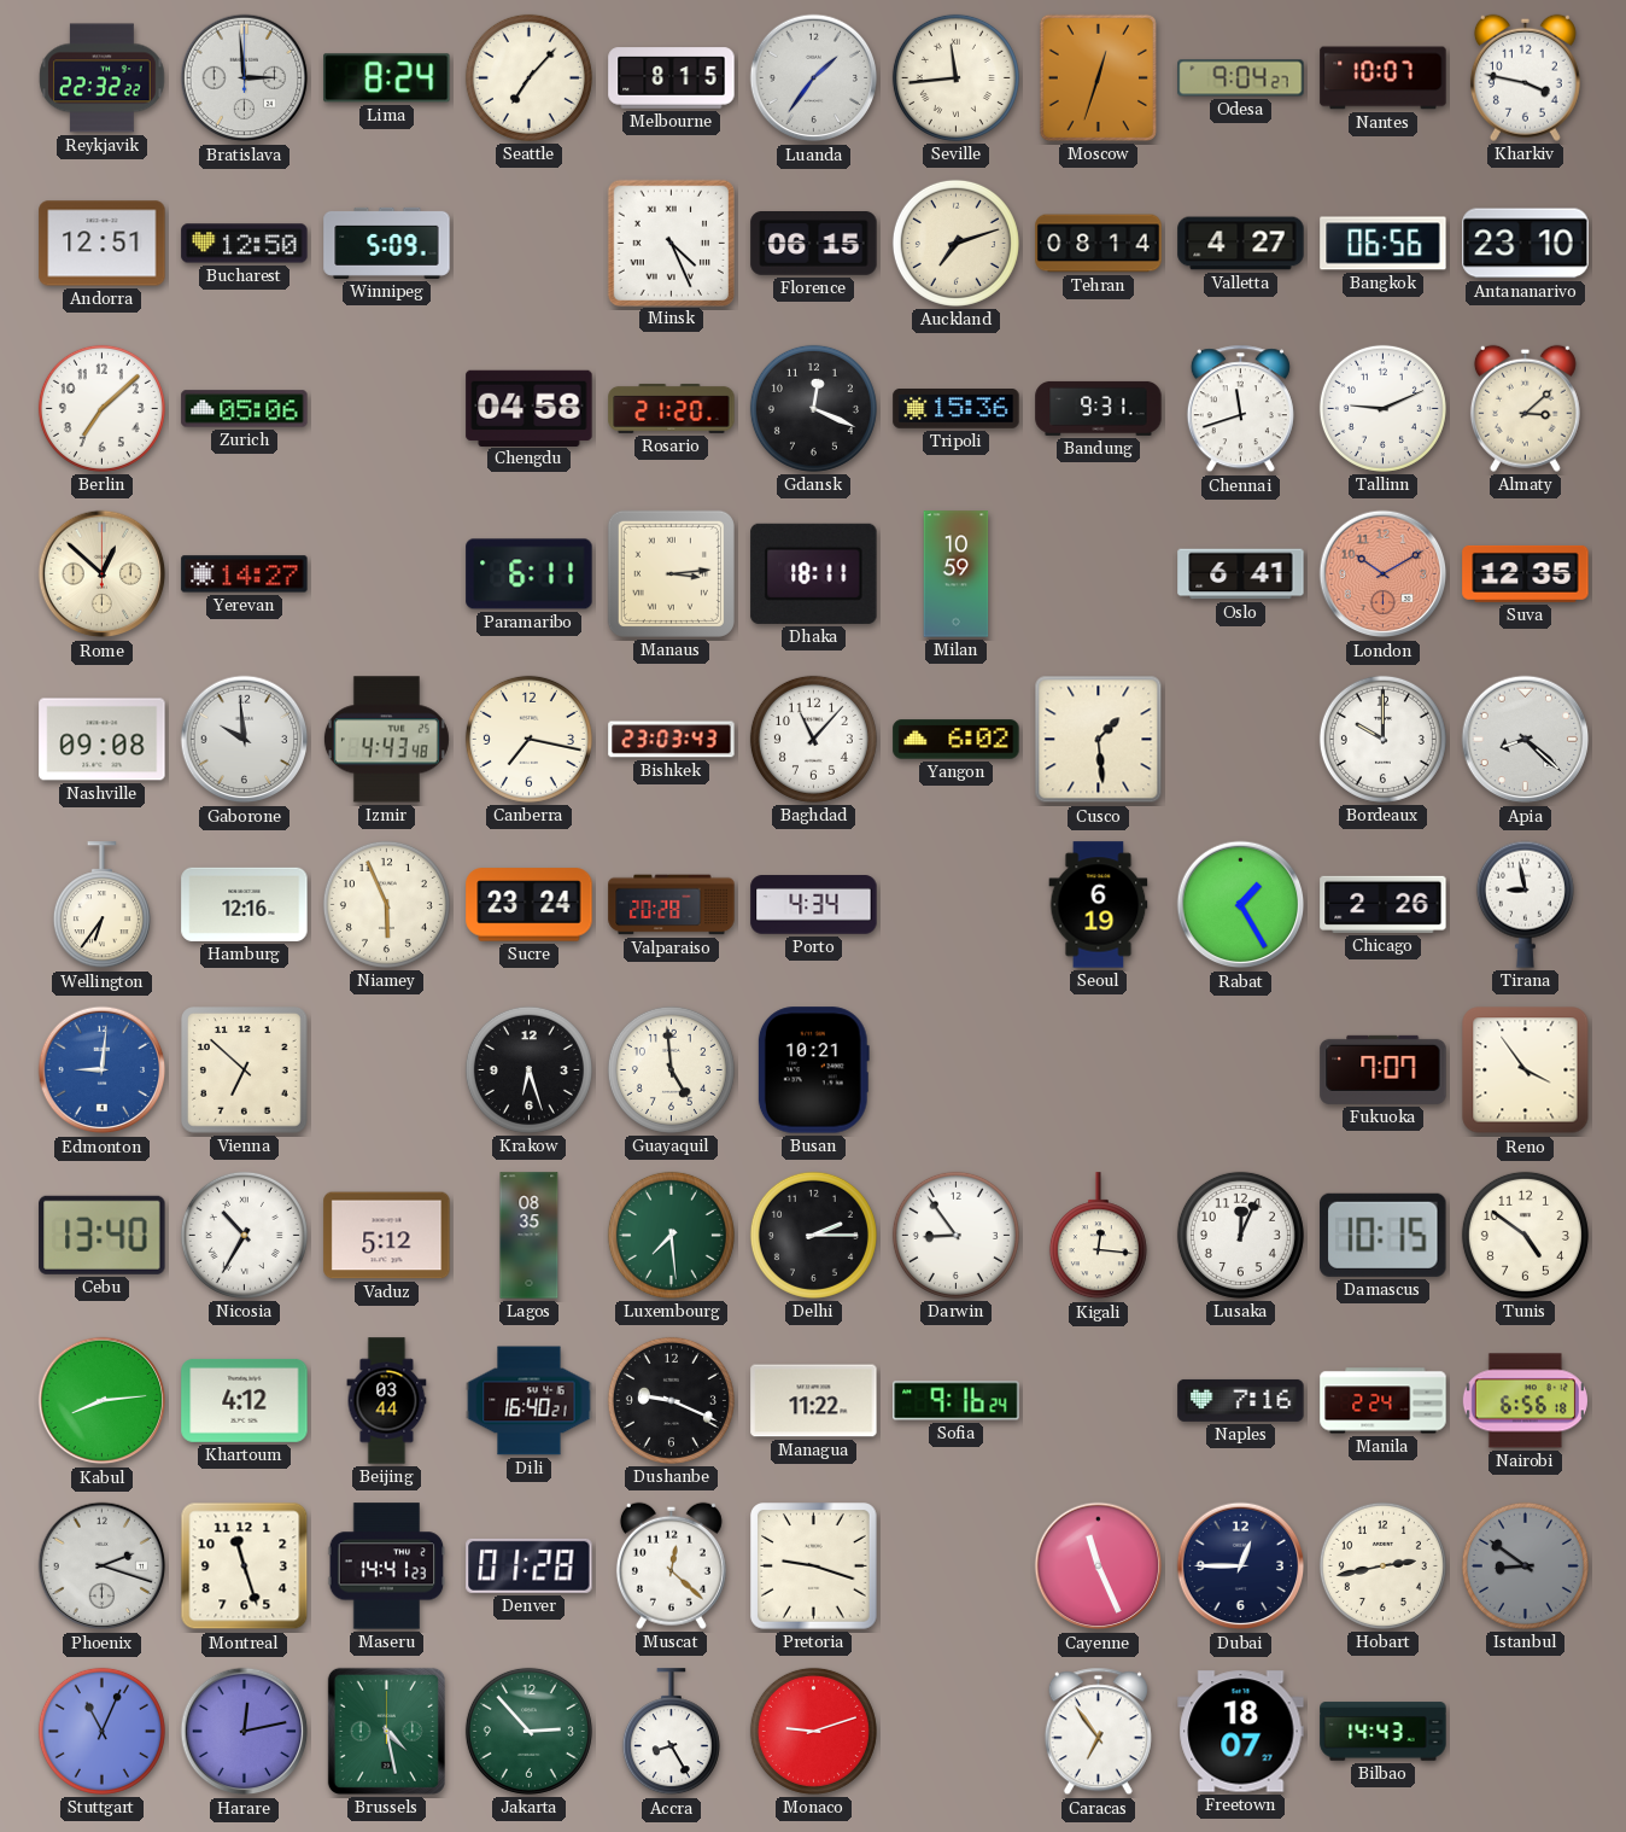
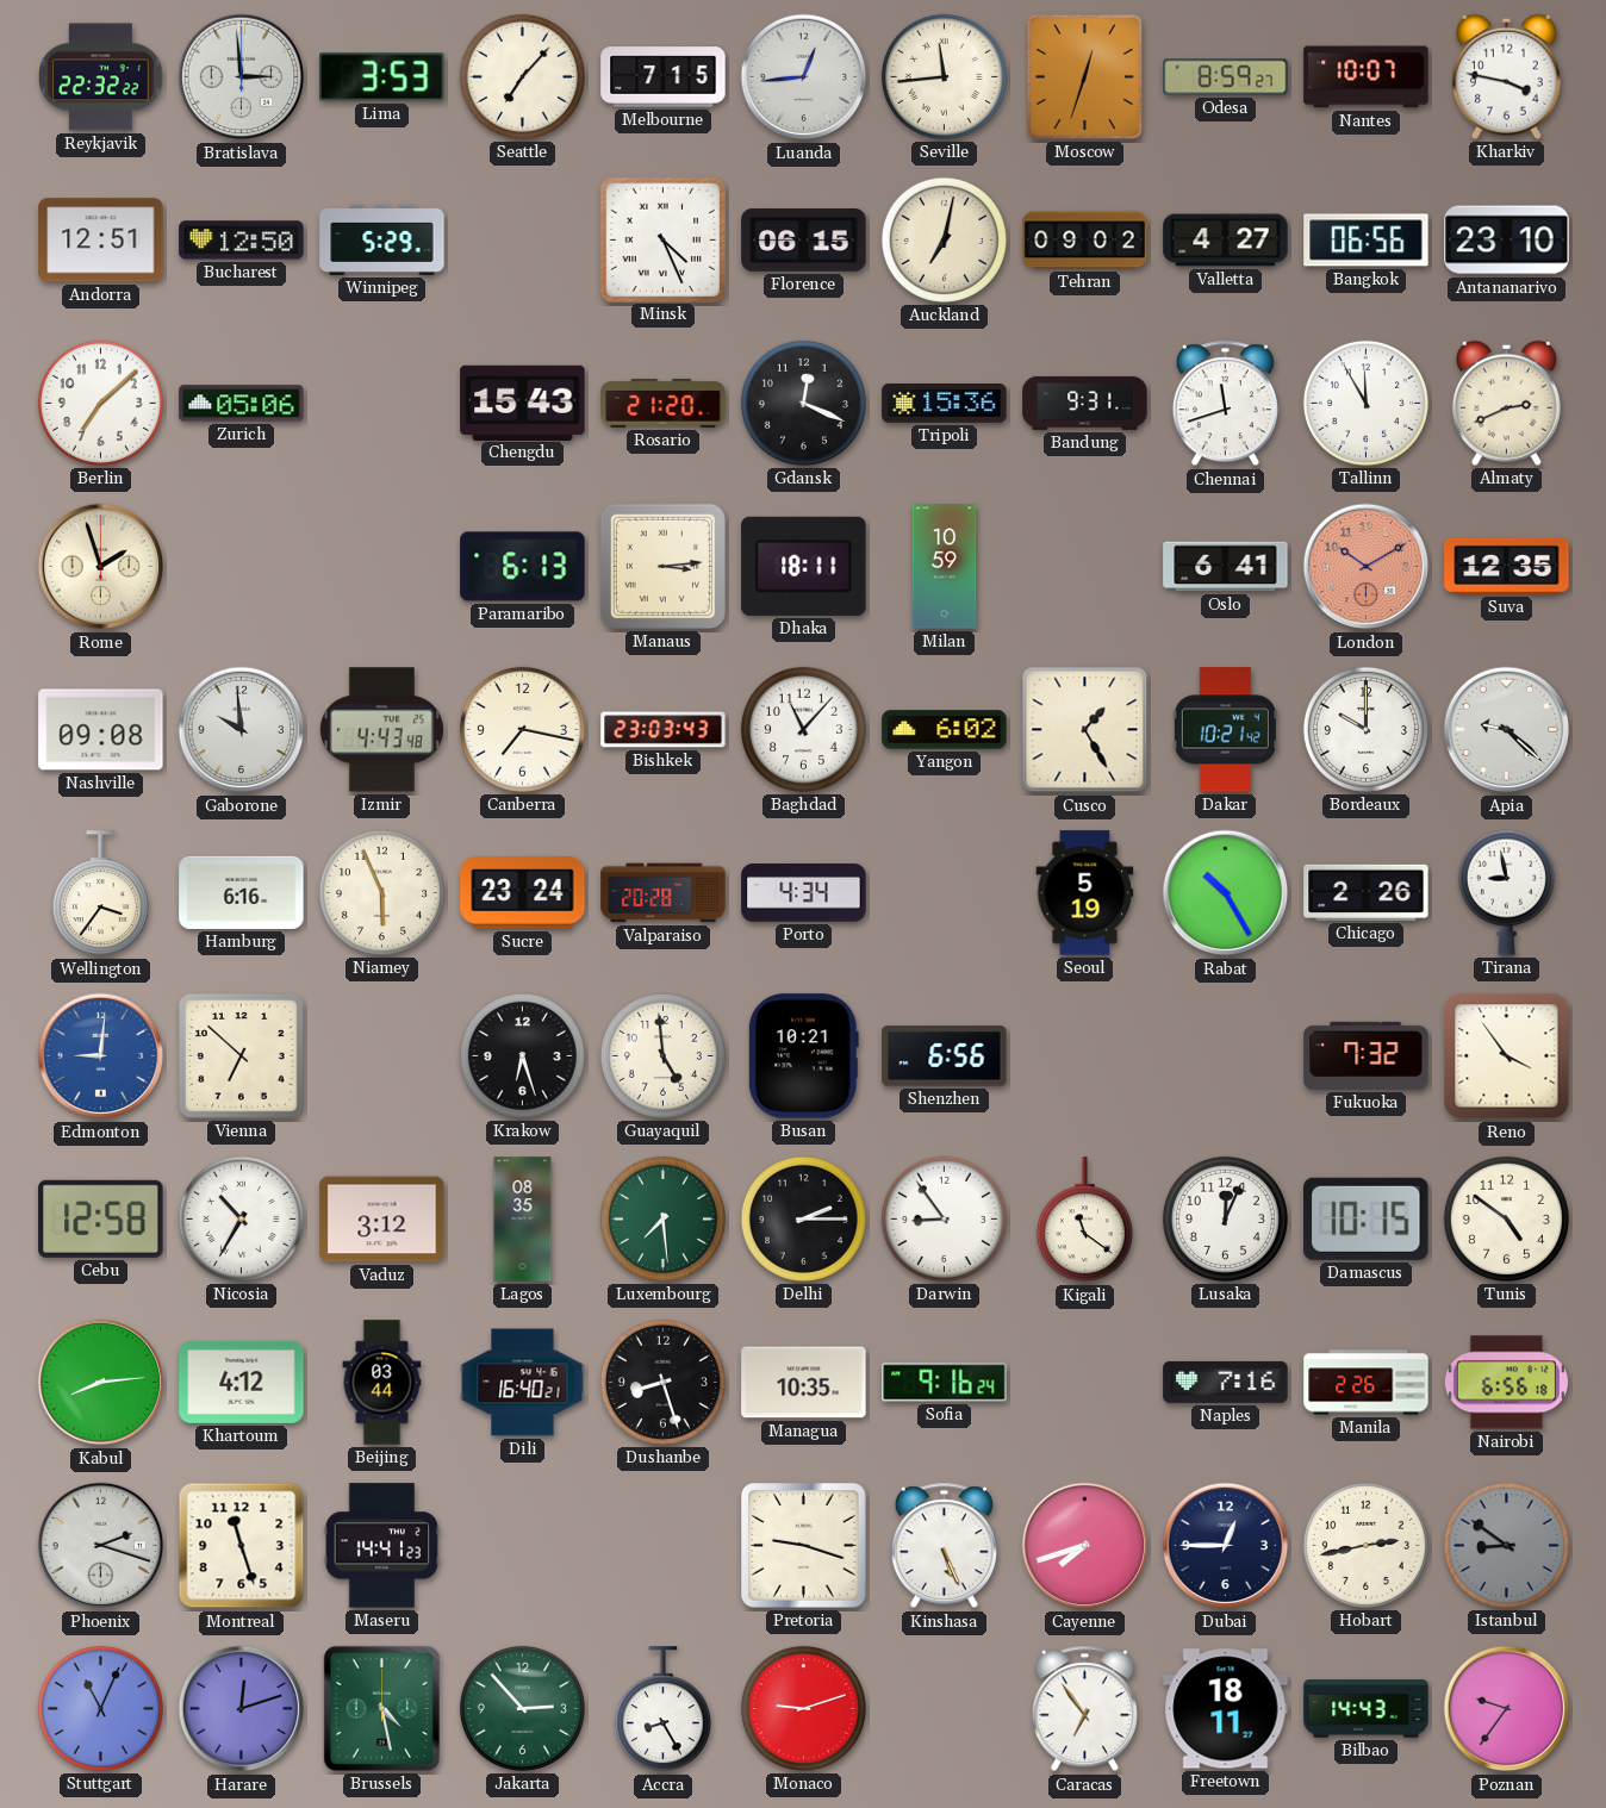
Lima: 8:24 -> 3:53 (382, 77)
Melbourne: 8:15 -> 7:15 (664, 77)
Luanda: 1:36 -> 12:44 (804, 77)
Odesa: 9:04 -> 8:59 (1226, 77)
Winnipeg: 5:09 -> 5:29 (382, 239)
Auckland: 7:12 -> 7:02 (944, 239)
Tehran: 08:14 -> 09:02 (1085, 241)
Chengdu: 04:58 -> 15:43 (523, 403)
Tallinn: 9:11 -> 11:55 (1365, 403)
Almaty: 3:08 -> 2:41 (1506, 403)
Rome: 12:52 -> 1:57 (101, 567)
Yerevan: 14:27 -> none (245, 574)
Paramaribo: 6:11 -> 6:13 (523, 567)
Cusco: 1:29 -> 1:25 (1085, 730)
Dakar: none -> 10:21 (1225, 730)
Apia: 8:22 -> 9:22 (1507, 730)
Wellington: 6:36 -> 3:36 (100, 893)
Hamburg: 12:16 -> 6:16 (242, 892)
Seoul: 6:19 -> 5:19 (1085, 893)
Rabat: 1:25 -> 10:25 (1226, 893)
Shenzhen: none -> 6:56 (945, 1056)
Fukuoka: 7:07 -> 7:32 (1367, 1055)
Cebu: 13:40 -> 12:58 (101, 1218)
Vaduz: 5:12 -> 3:12 (382, 1220)
Kigali: 12:16 -> 11:21 (1084, 1220)
Dushanbe: 9:19 -> 8:27 (662, 1382)
Managua: 11:22 -> 10:35 (804, 1383)
Manila: 2:24 -> 2:26 (1367, 1383)
Denver: 01:28 -> none (530, 1565)
Muscat: 12:22 -> none (671, 1565)
Kinshasa: none -> 5:26 (944, 1546)
Cayenne: 11:26 -> 7:42 (1085, 1546)
Harare: 12:13 -> 12:12 (242, 1709)
Freetown: 18:07 -> 18:11 (1226, 1709)
Poznan: none -> 9:36 (1507, 1709)
